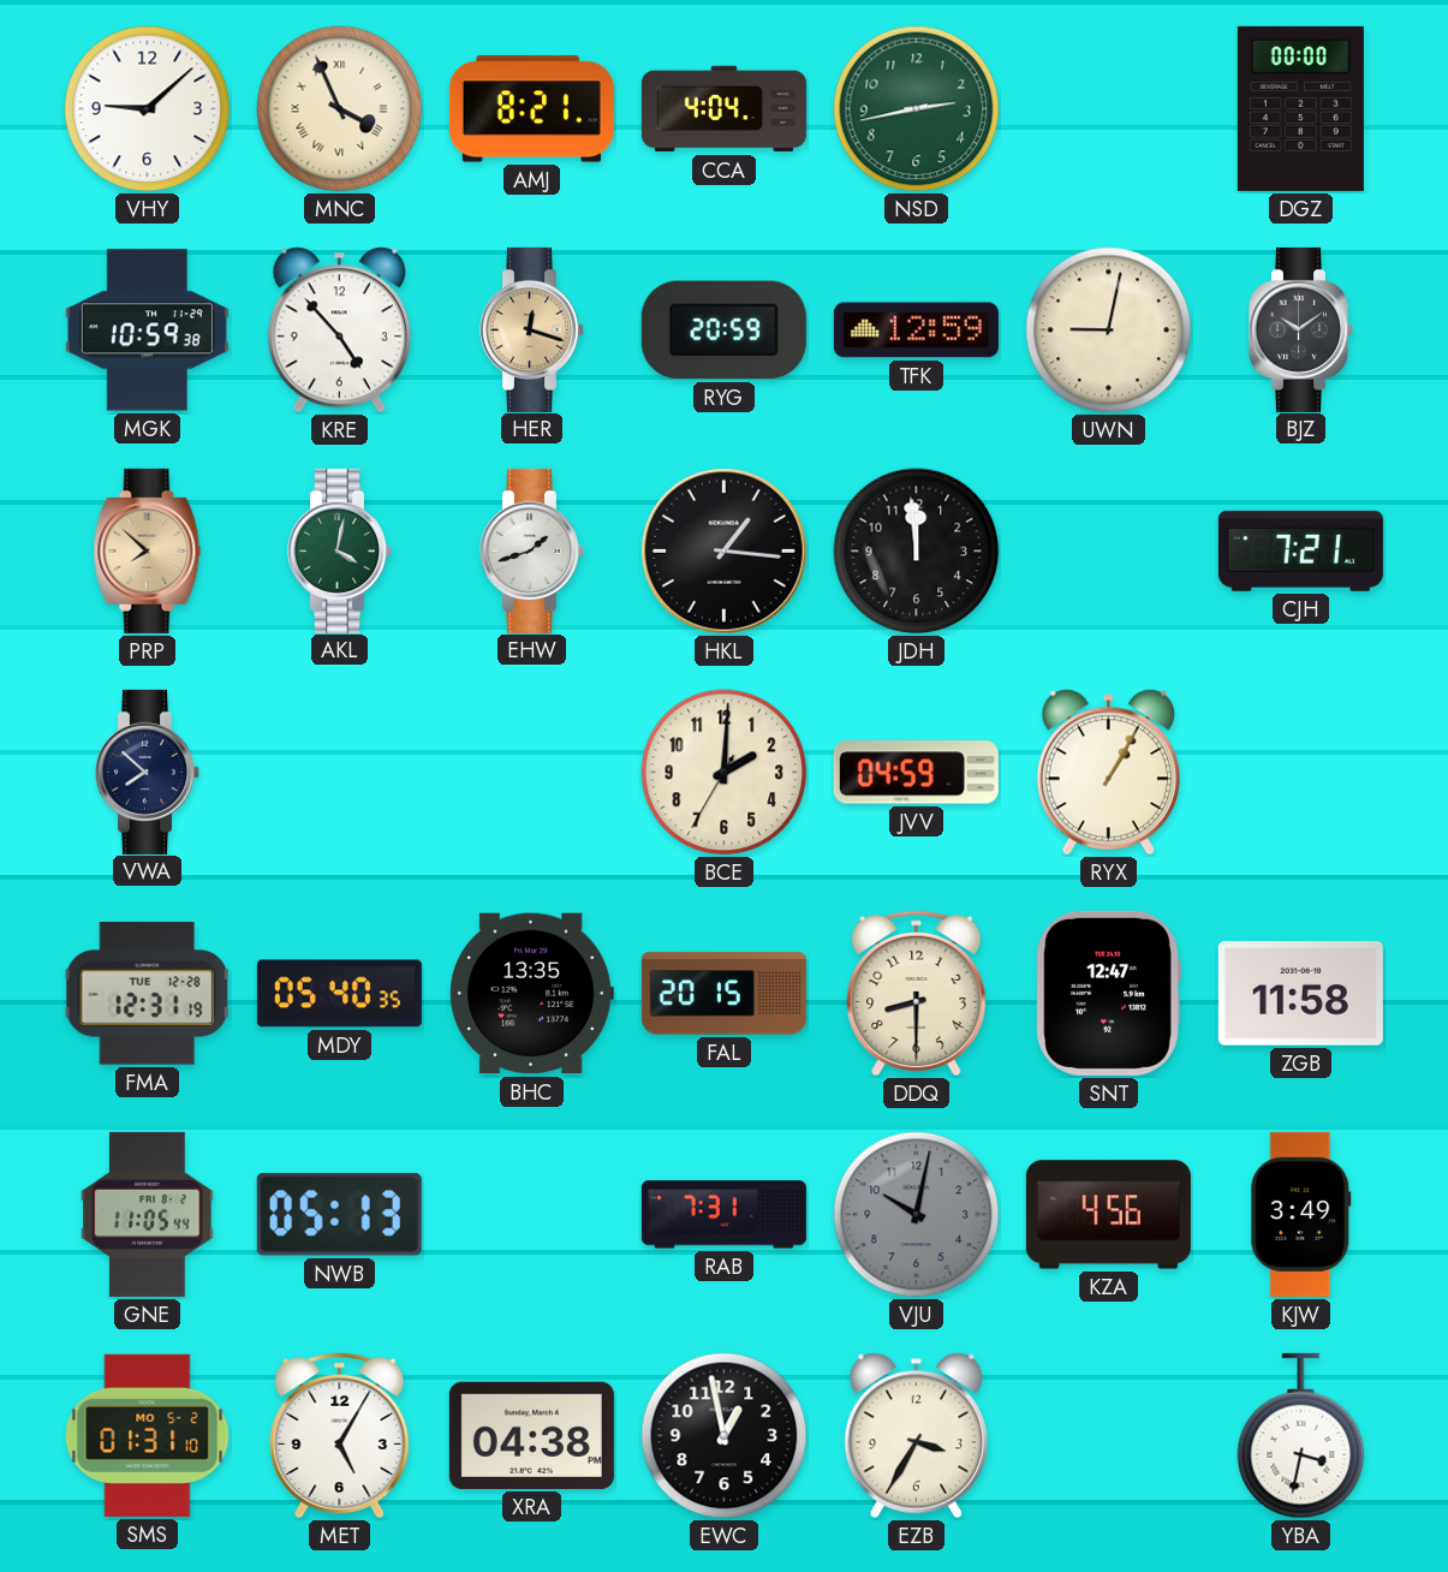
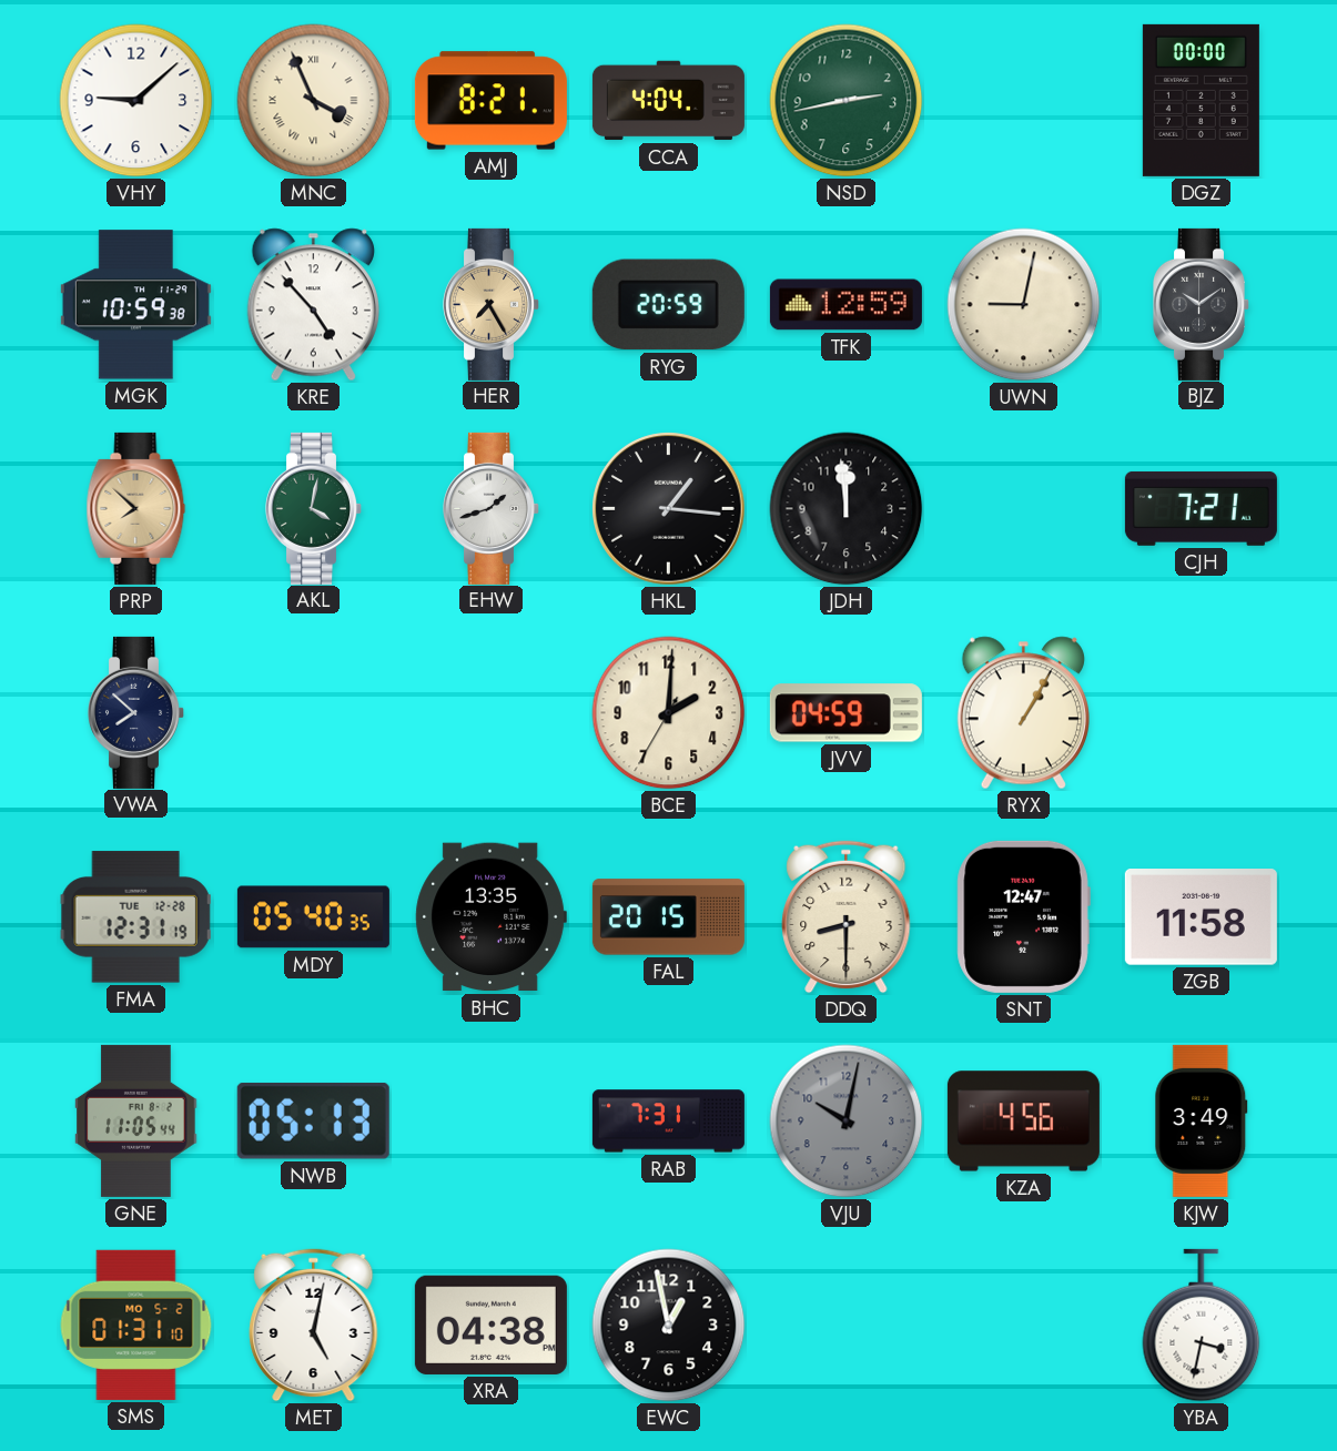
HER: 12:18 -> 7:25 (492, 304)
MET: 5:05 -> 5:02 (314, 1326)
EZB: 3:35 -> none (916, 1436)
